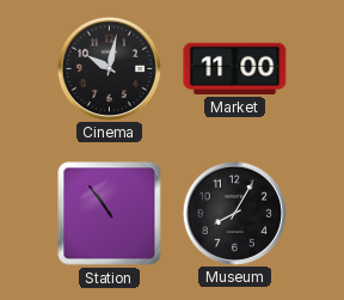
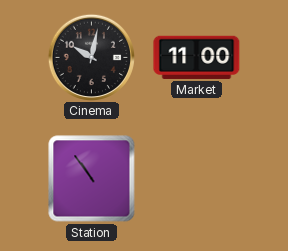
Museum: 8:05 -> none (234, 213)
